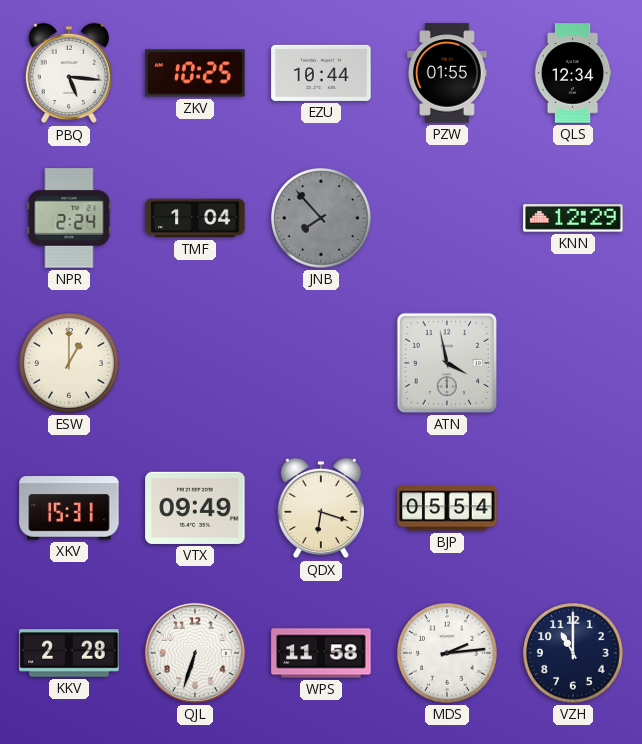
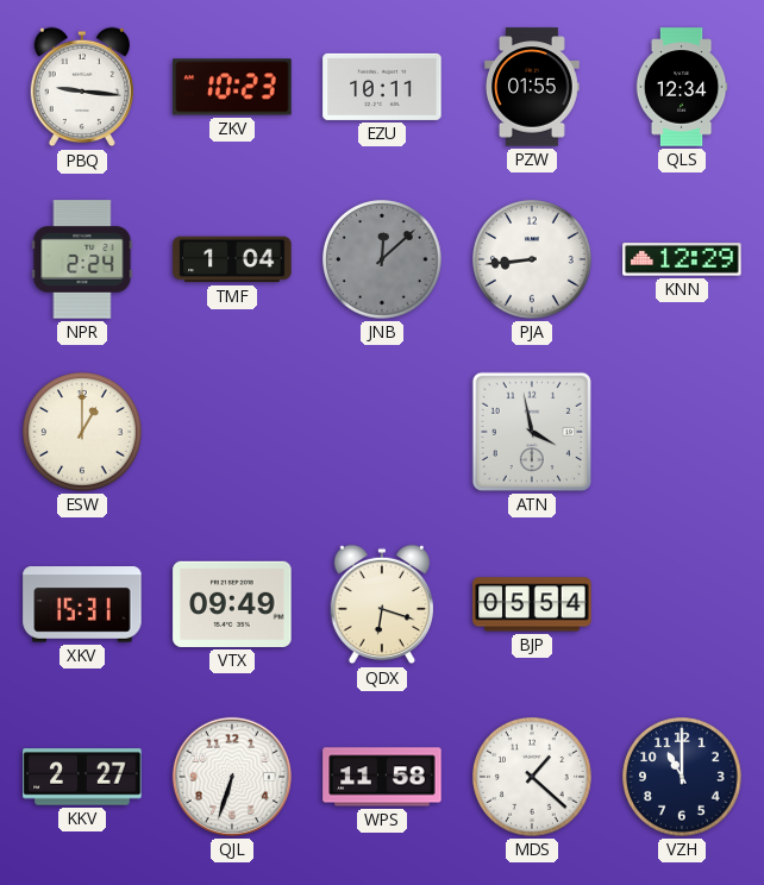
PBQ: 5:16 -> 9:16 (81, 87)
ZKV: 10:25 -> 10:23 (232, 87)
EZU: 10:44 -> 10:11 (382, 87)
JNB: 7:53 -> 12:08 (383, 261)
PJA: none -> 8:44 (533, 261)
KKV: 2:28 -> 2:27 (82, 777)
MDS: 2:14 -> 1:22 (533, 778)
